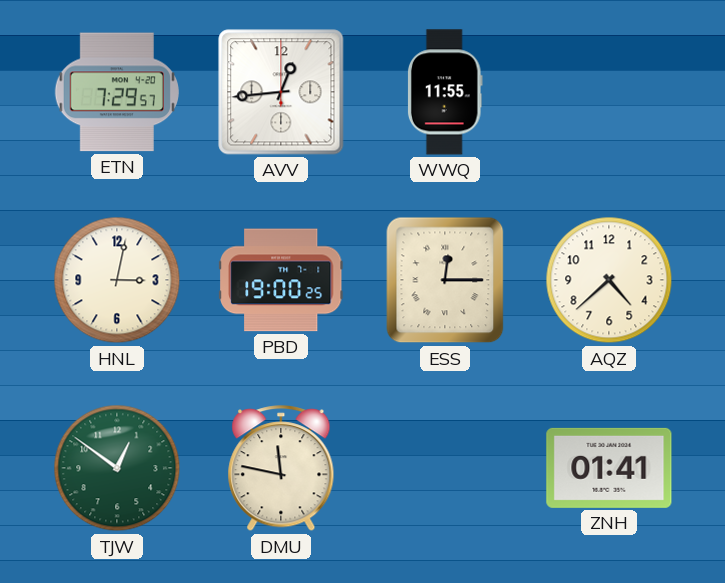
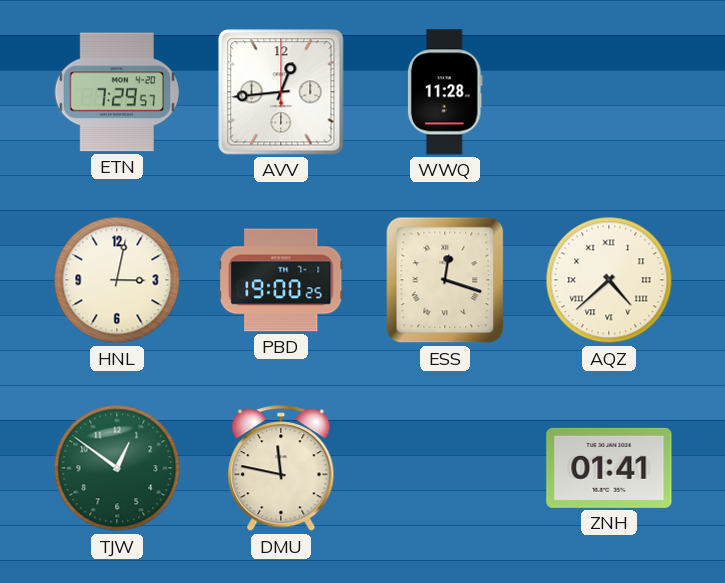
WWQ: 11:55 -> 11:28 (445, 92)
ESS: 12:15 -> 12:18 (445, 280)
AQZ numerals: Arabic -> Roman (609, 280)
